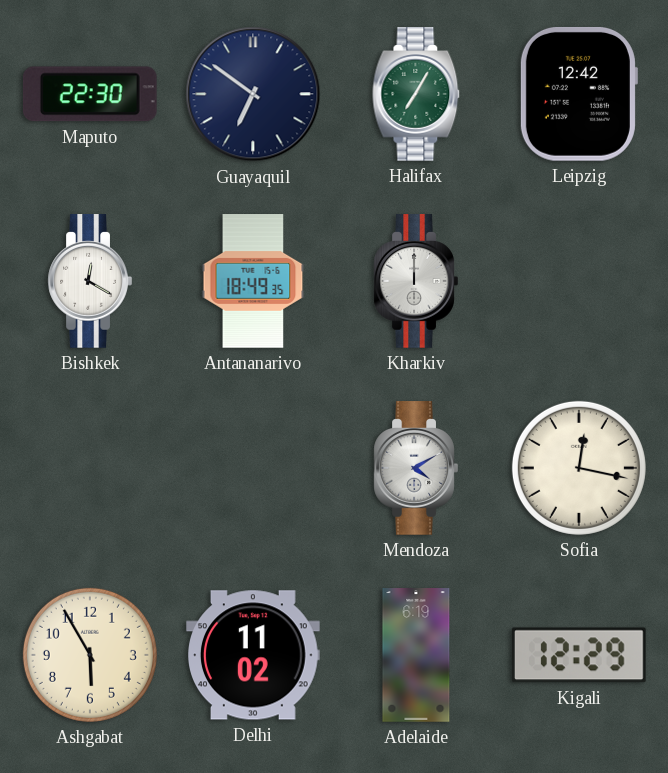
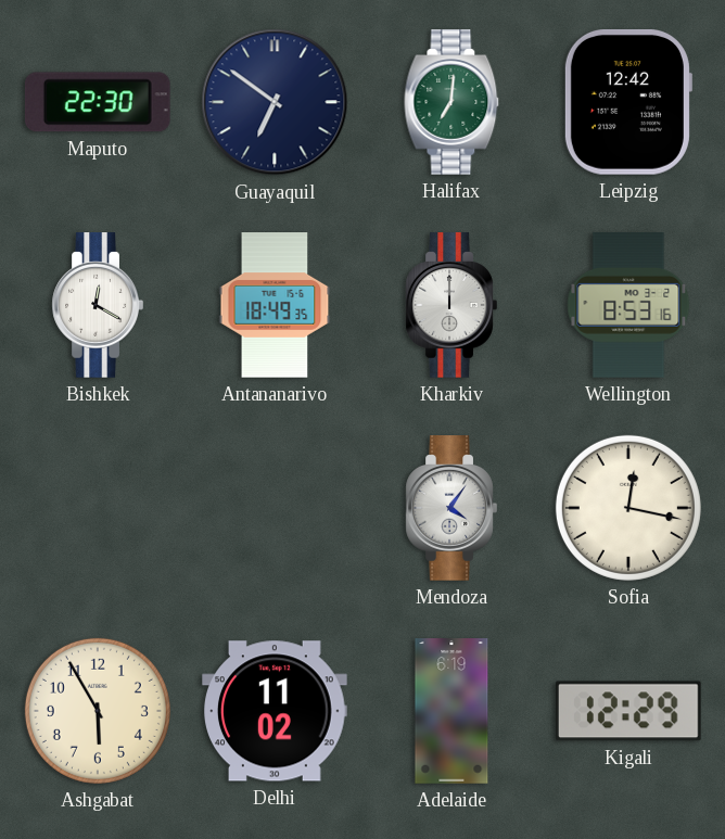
Halifax: 7:05 -> 7:01 (451, 102)
Wellington: none -> 8:53 (628, 306)
Mendoza: 4:10 -> 4:06 (451, 508)
